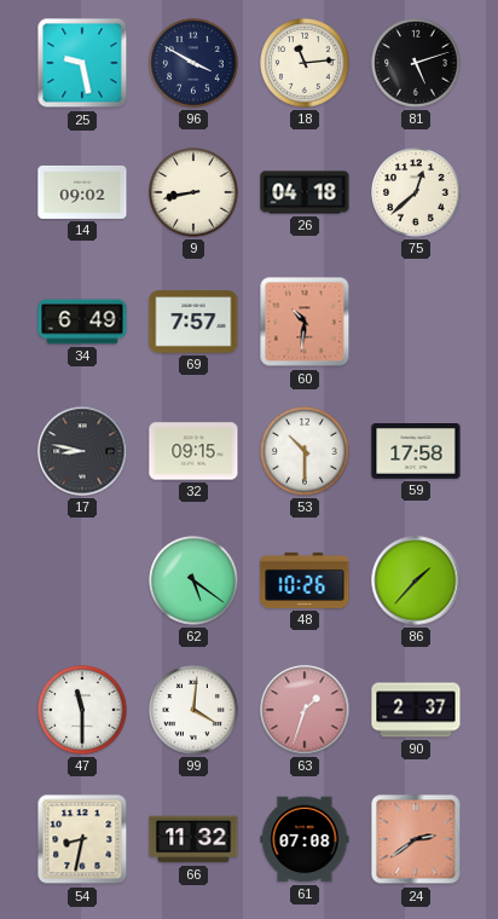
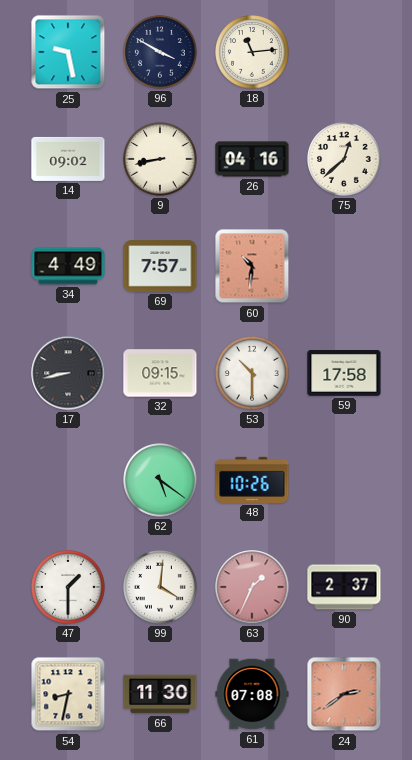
81: 5:12 -> none (416, 63)
26: 04:18 -> 04:16 (252, 159)
34: 6:49 -> 4:49 (68, 266)
17: 8:47 -> 8:43 (68, 373)
86: 1:37 -> none (416, 580)
47: 11:30 -> 1:30 (68, 587)
63: 1:33 -> 1:34 (252, 587)
66: 11:32 -> 11:30 (160, 694)
